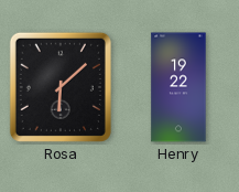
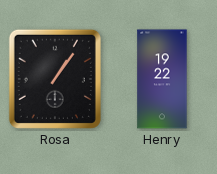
Rosa: 6:08 -> 1:06 (55, 79)
